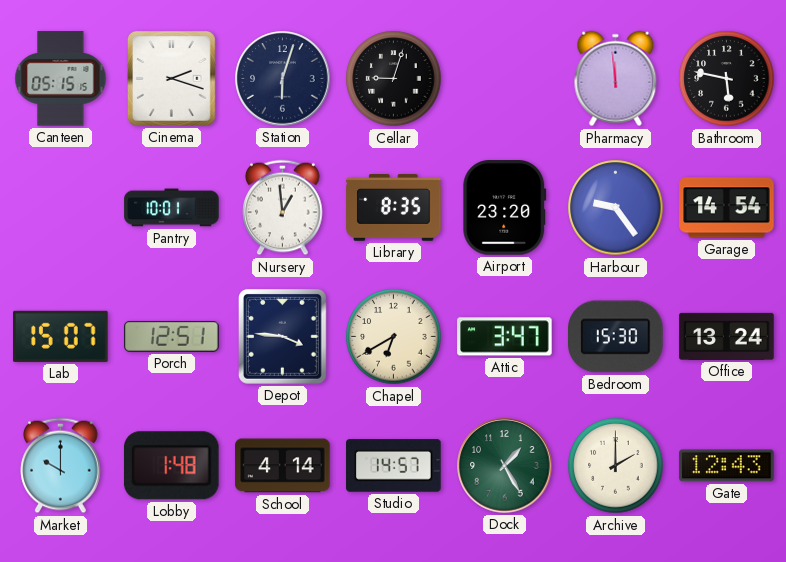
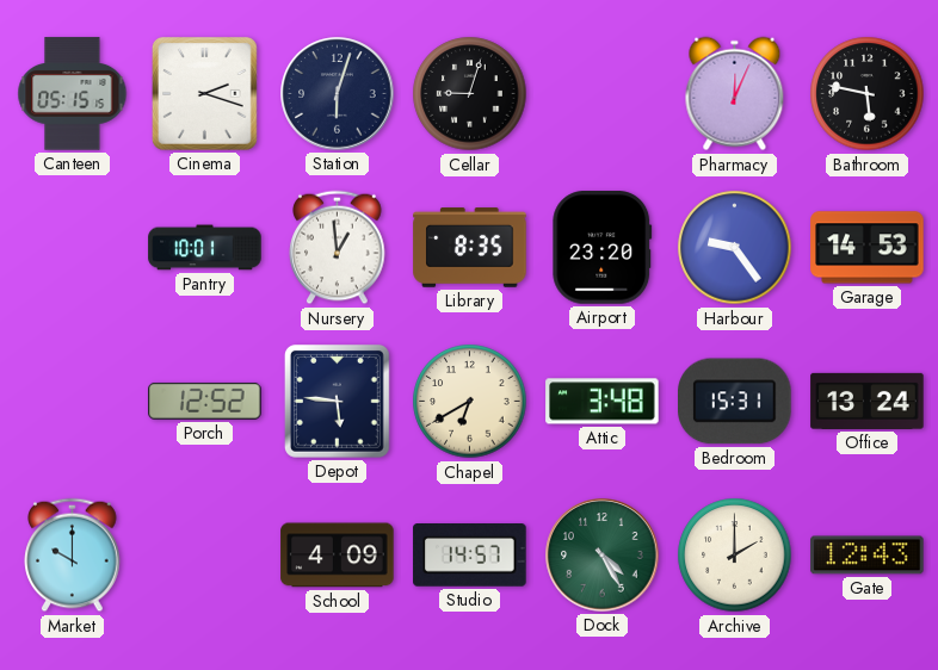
Pharmacy: 11:59 -> 12:04 (735, 94)
Garage: 14:54 -> 14:53 (868, 248)
Lab: 15:07 -> none (61, 336)
Porch: 12:51 -> 12:52 (205, 401)
Depot: 3:46 -> 5:46 (337, 402)
Attic: 3:47 -> 3:48 (603, 402)
Bedroom: 15:30 -> 15:31 (735, 402)
Lobby: 1:48 -> none (171, 466)
School: 4:14 -> 4:09 (338, 556)
Dock: 1:25 -> 4:25 (603, 556)
